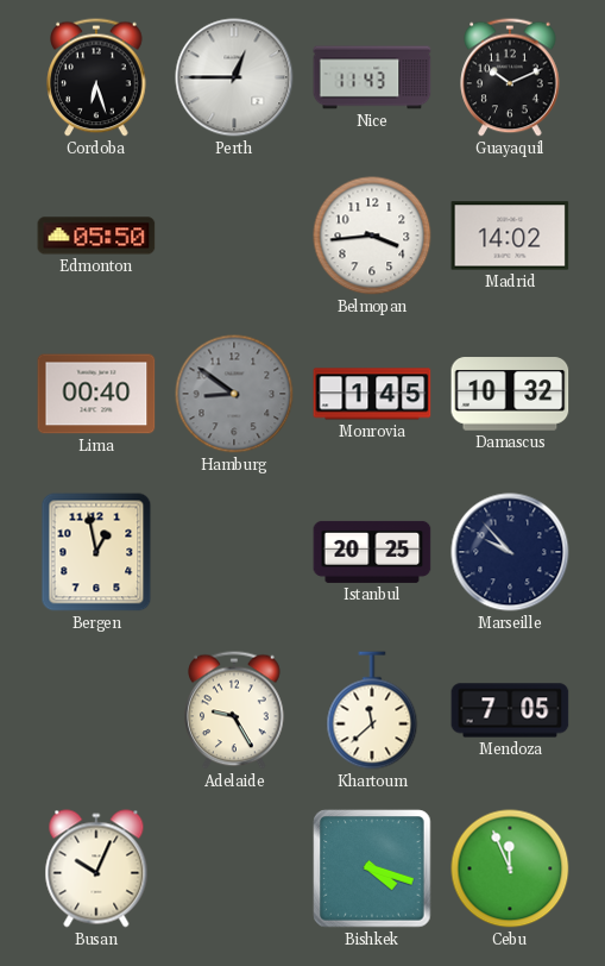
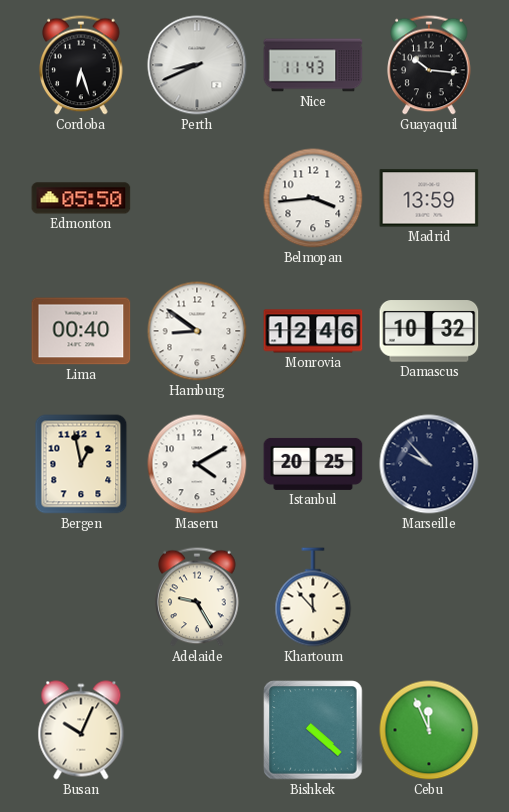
Perth: 12:45 -> 8:41 (197, 65)
Guayaquil: 10:11 -> 10:16 (429, 65)
Madrid: 14:02 -> 13:59 (429, 198)
Hamburg dial: grey -> white (197, 331)
Monrovia: 1:45 -> 12:46 (313, 331)
Maseru: none -> 4:10 (197, 464)
Khartoum: 11:38 -> 11:53 (313, 597)
Mendoza: 7:05 -> none (510, 710)
Bishkek: 4:18 -> 4:22 (313, 730)
